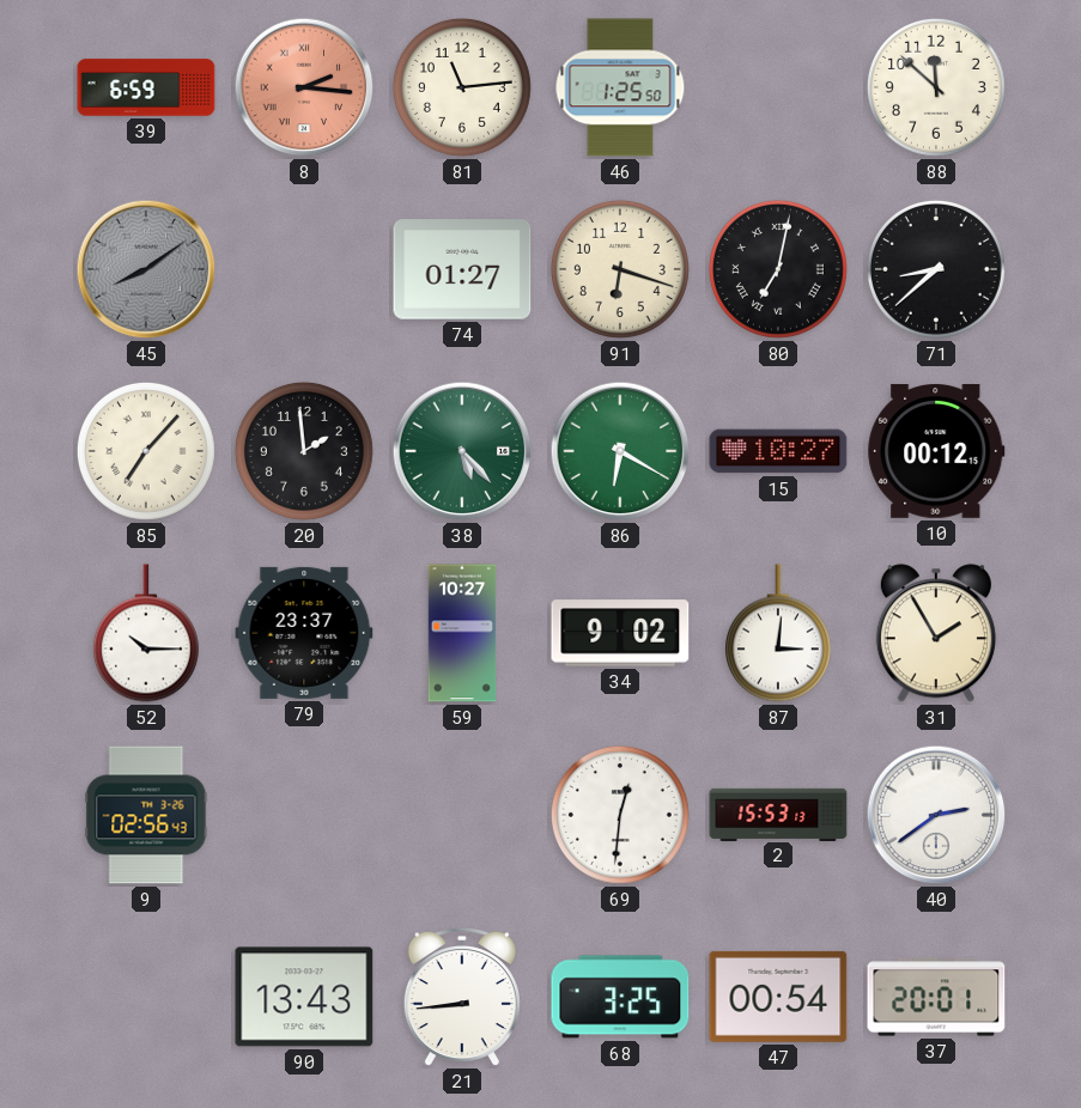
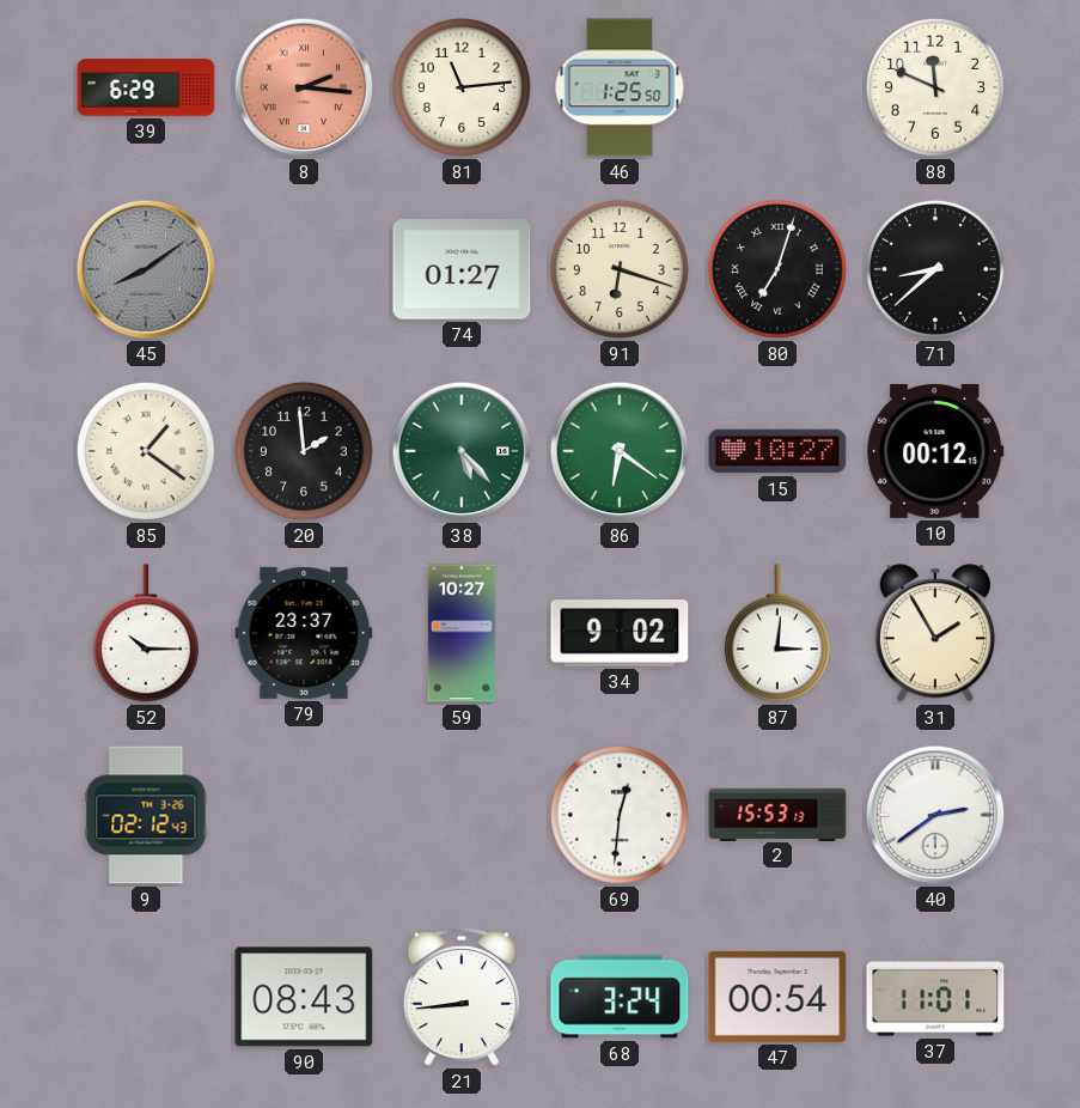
39: 6:59 -> 6:29 (146, 87)
88: 11:52 -> 11:49 (935, 87)
80: 7:02 -> 7:03 (777, 269)
85: 7:07 -> 1:21 (146, 451)
86: 6:20 -> 6:21 (620, 451)
9: 02:56 -> 02:12 (146, 815)
90: 13:43 -> 08:43 (304, 997)
68: 3:25 -> 3:24 (620, 997)
37: 20:01 -> 11:01 (935, 997)
